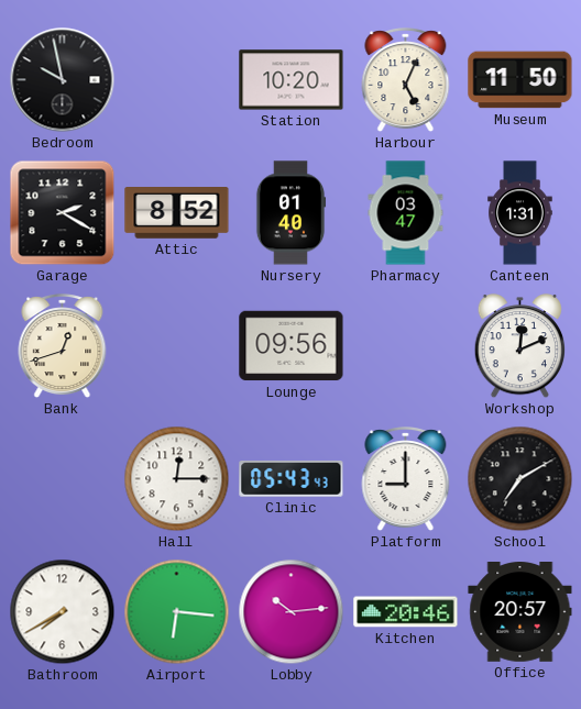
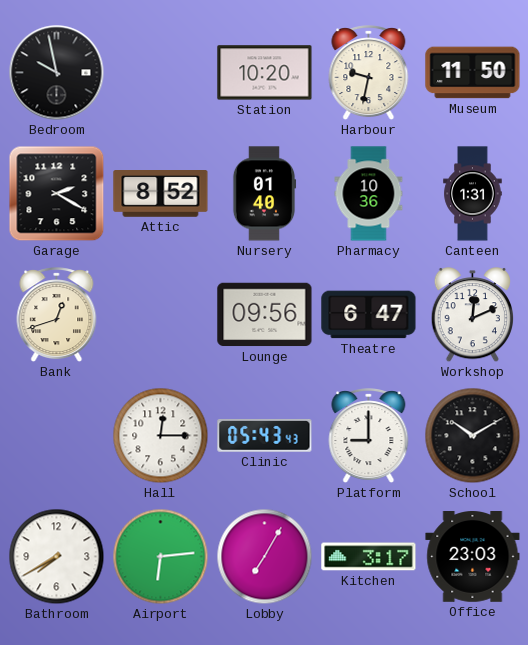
Harbour: 5:04 -> 9:32 (369, 73)
Pharmacy: 03:47 -> 10:36 (369, 194)
Theatre: none -> 6:47 (369, 315)
School: 7:10 -> 10:10 (473, 436)
Airport: 6:16 -> 6:14 (161, 557)
Lobby: 10:14 -> 7:05 (265, 557)
Kitchen: 20:46 -> 3:17 (369, 557)
Office: 20:57 -> 23:03 (473, 557)
